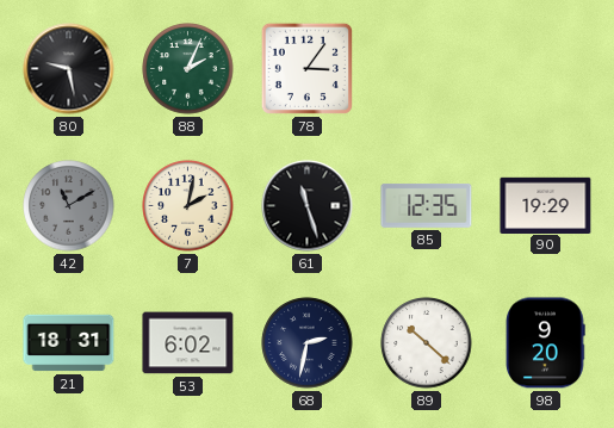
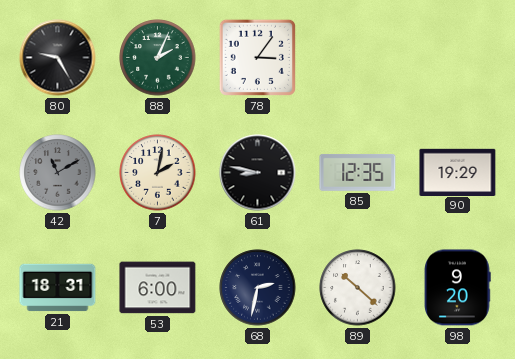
80: 9:28 -> 9:25 (58, 58)
61: 11:27 -> 8:47 (258, 173)
53: 6:02 -> 6:00 (158, 288)
